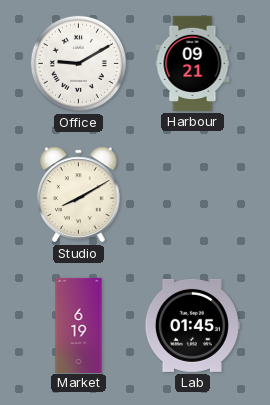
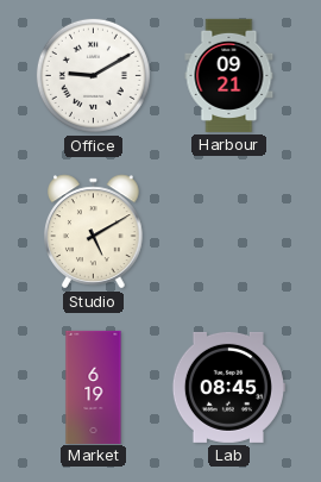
Studio: 8:10 -> 5:10 (94, 232)
Lab: 01:45 -> 08:45 (228, 387)
